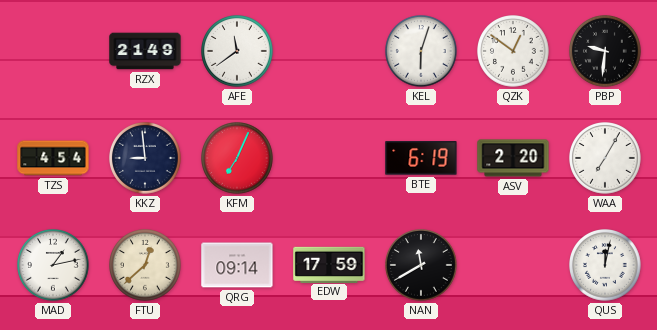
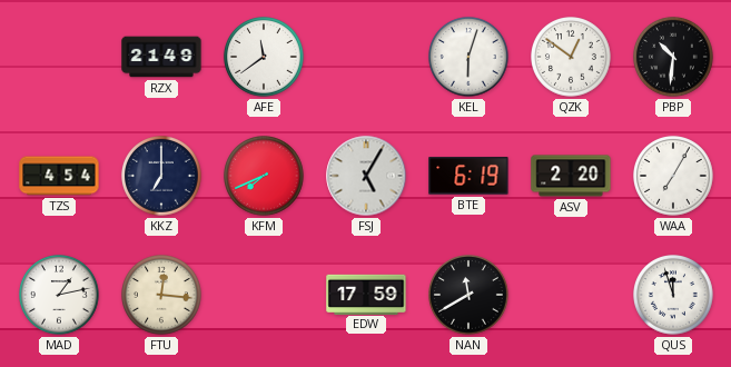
PBP: 9:31 -> 10:31 (674, 58)
KKZ: 8:59 -> 7:00 (162, 177)
KFM: 7:04 -> 7:41 (265, 177)
FSJ: none -> 5:05 (366, 176)
FTU: 12:38 -> 12:16 (162, 296)
QRG: 09:14 -> none (237, 265)
QUS: 12:02 -> 11:57 (674, 296)
